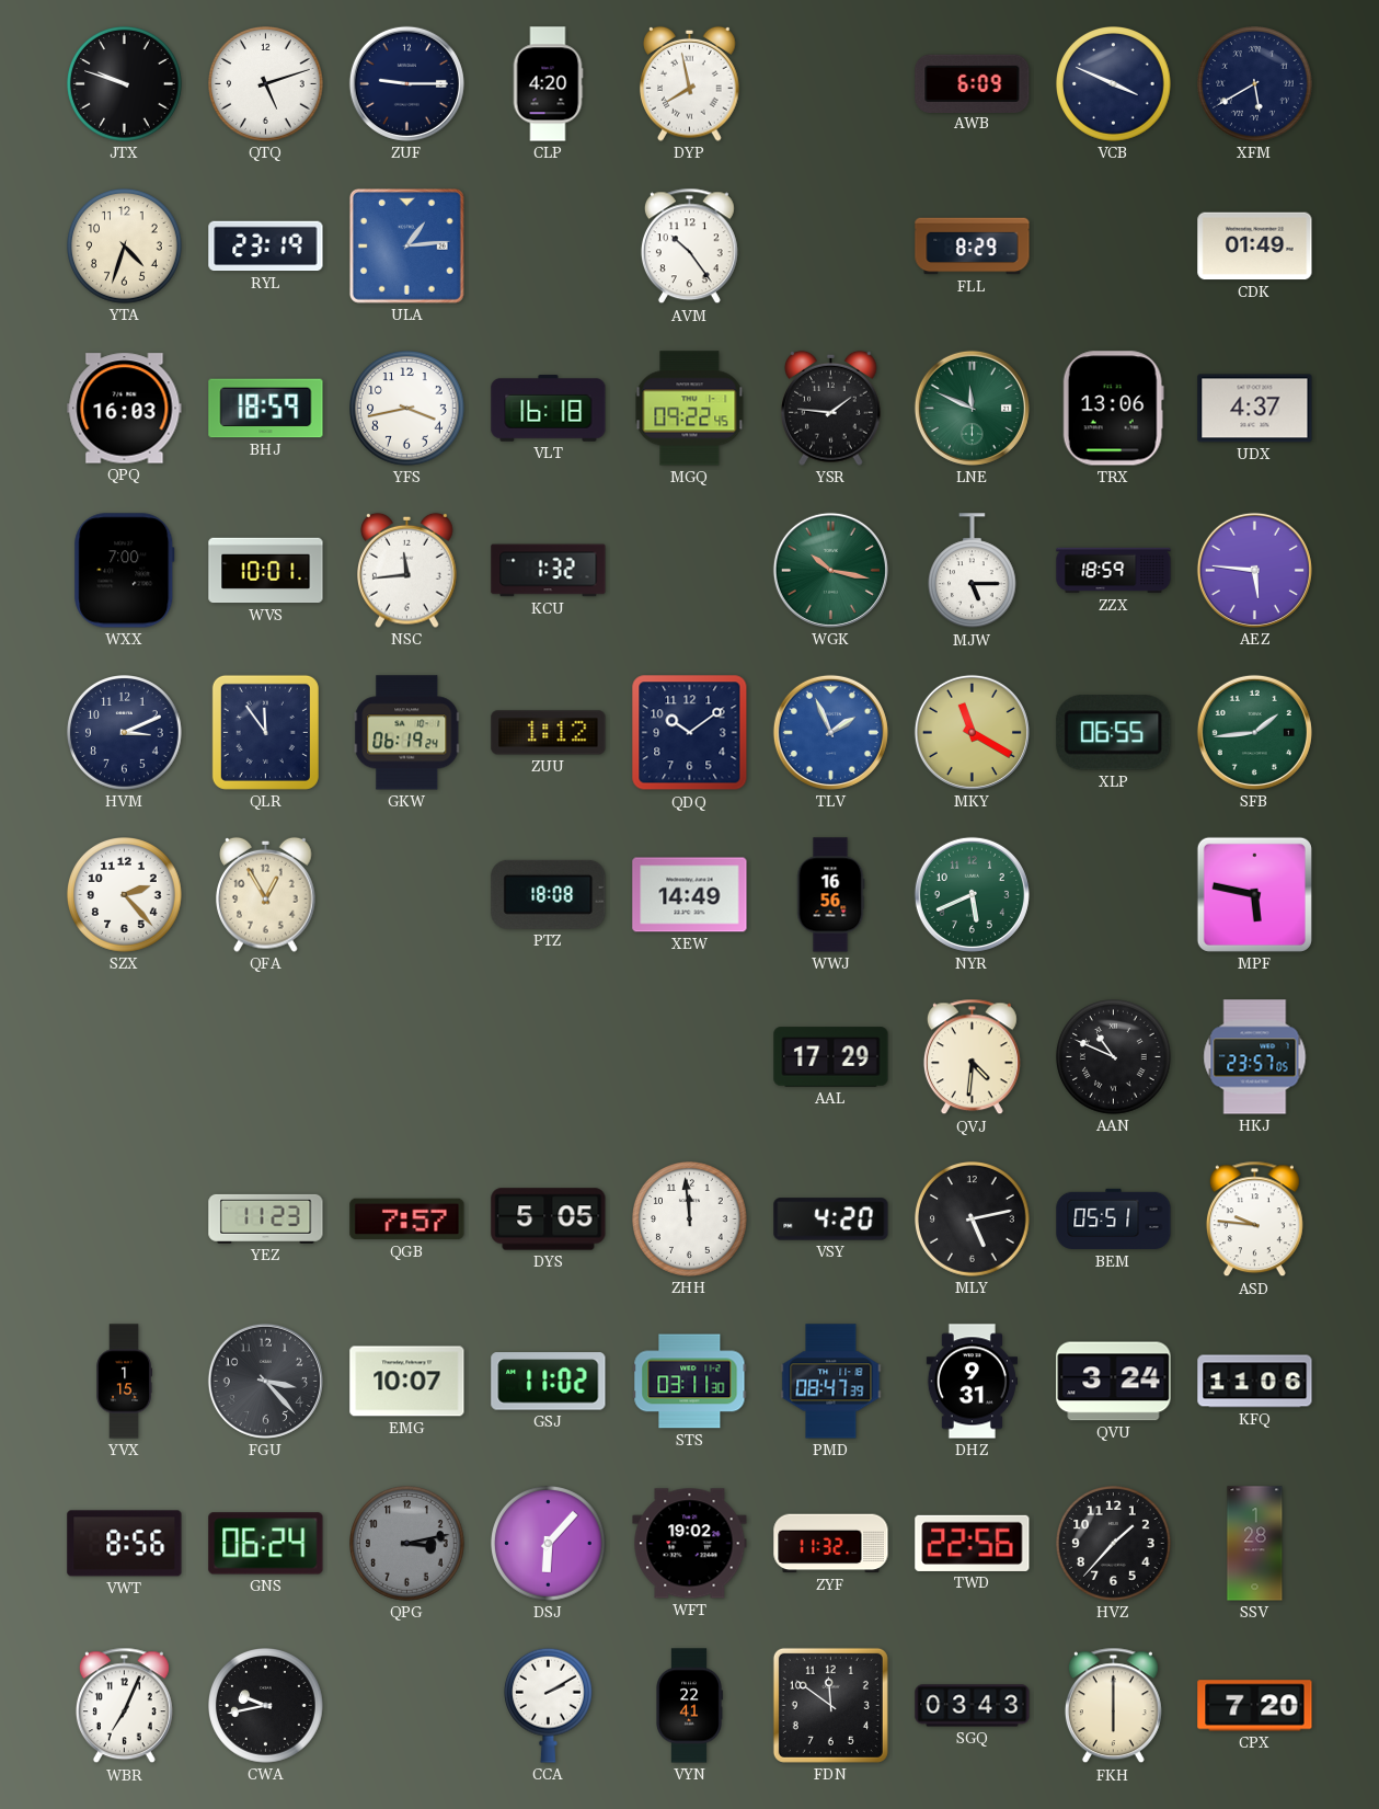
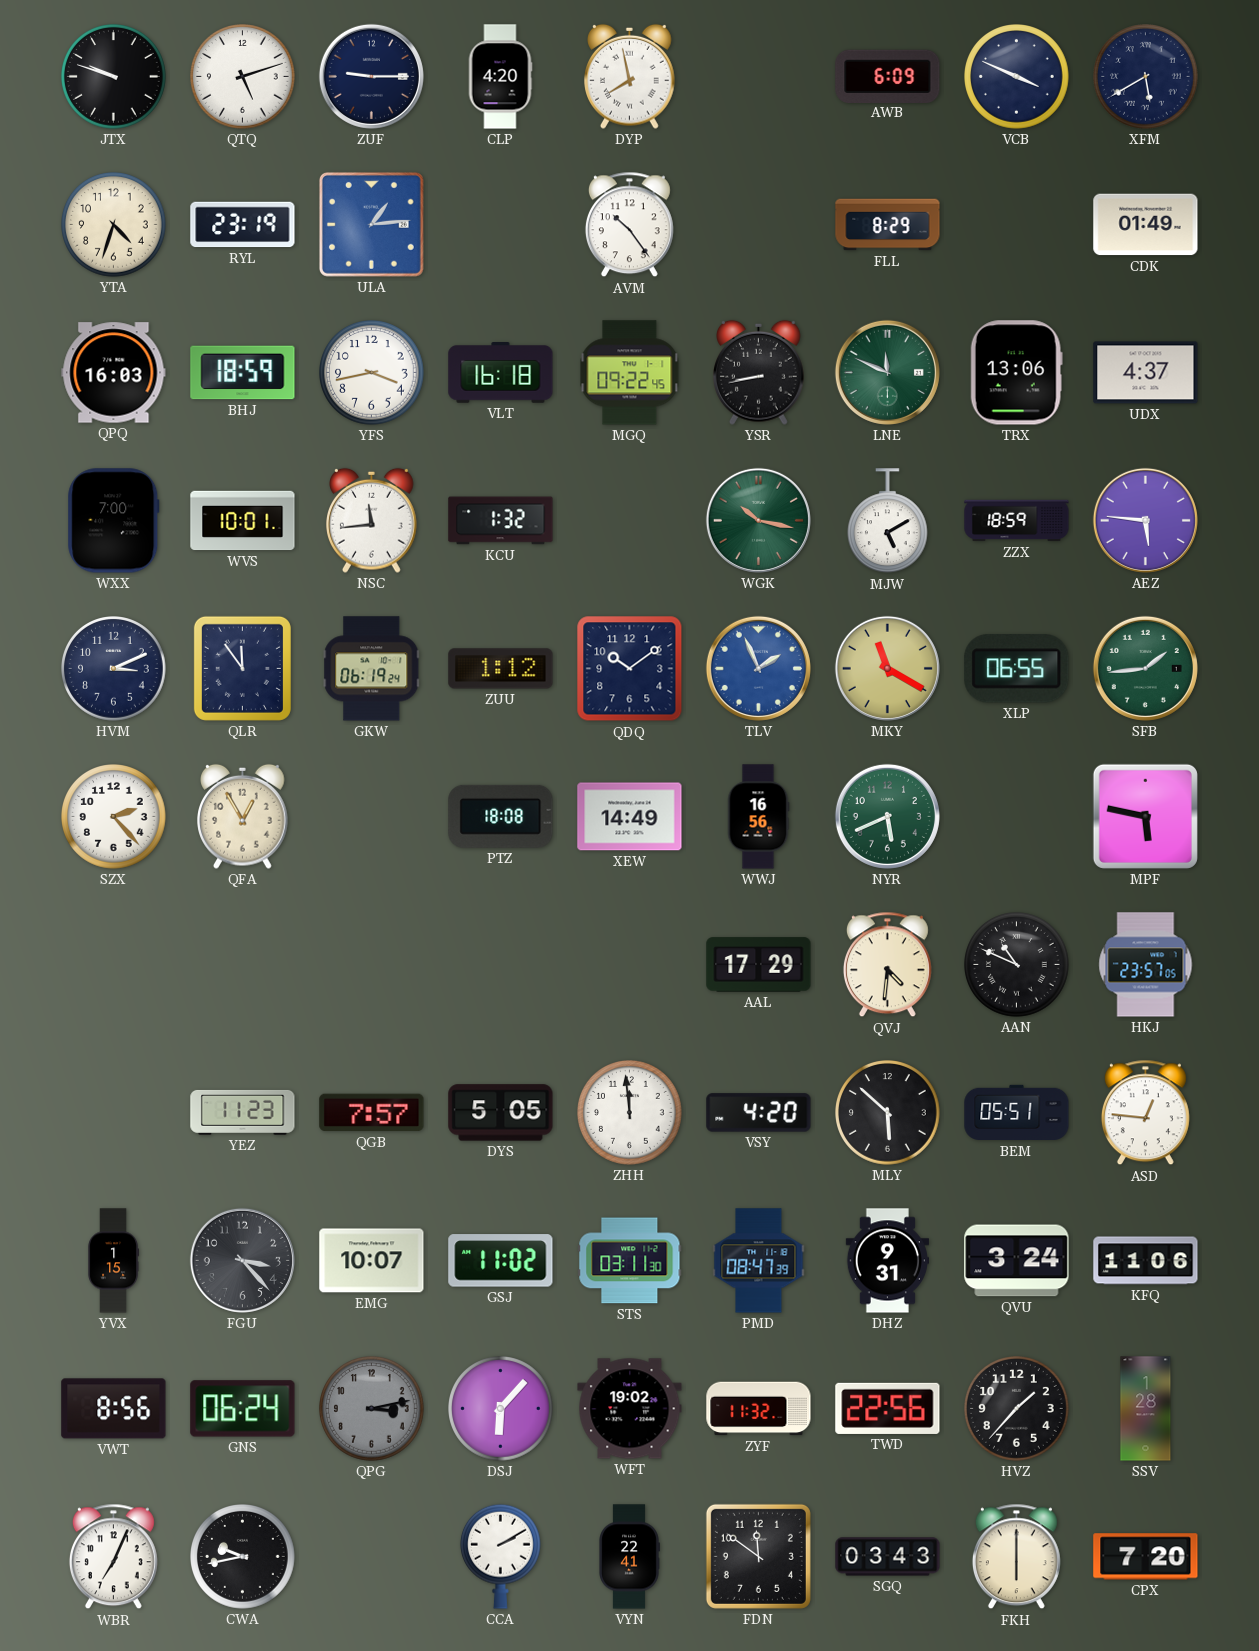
YSR: 1:46 -> 8:43 (759, 372)
MJW: 5:15 -> 5:10 (887, 521)
MLY: 5:13 -> 5:52 (888, 1113)
ASD: 9:46 -> 12:46 (1145, 1113)
